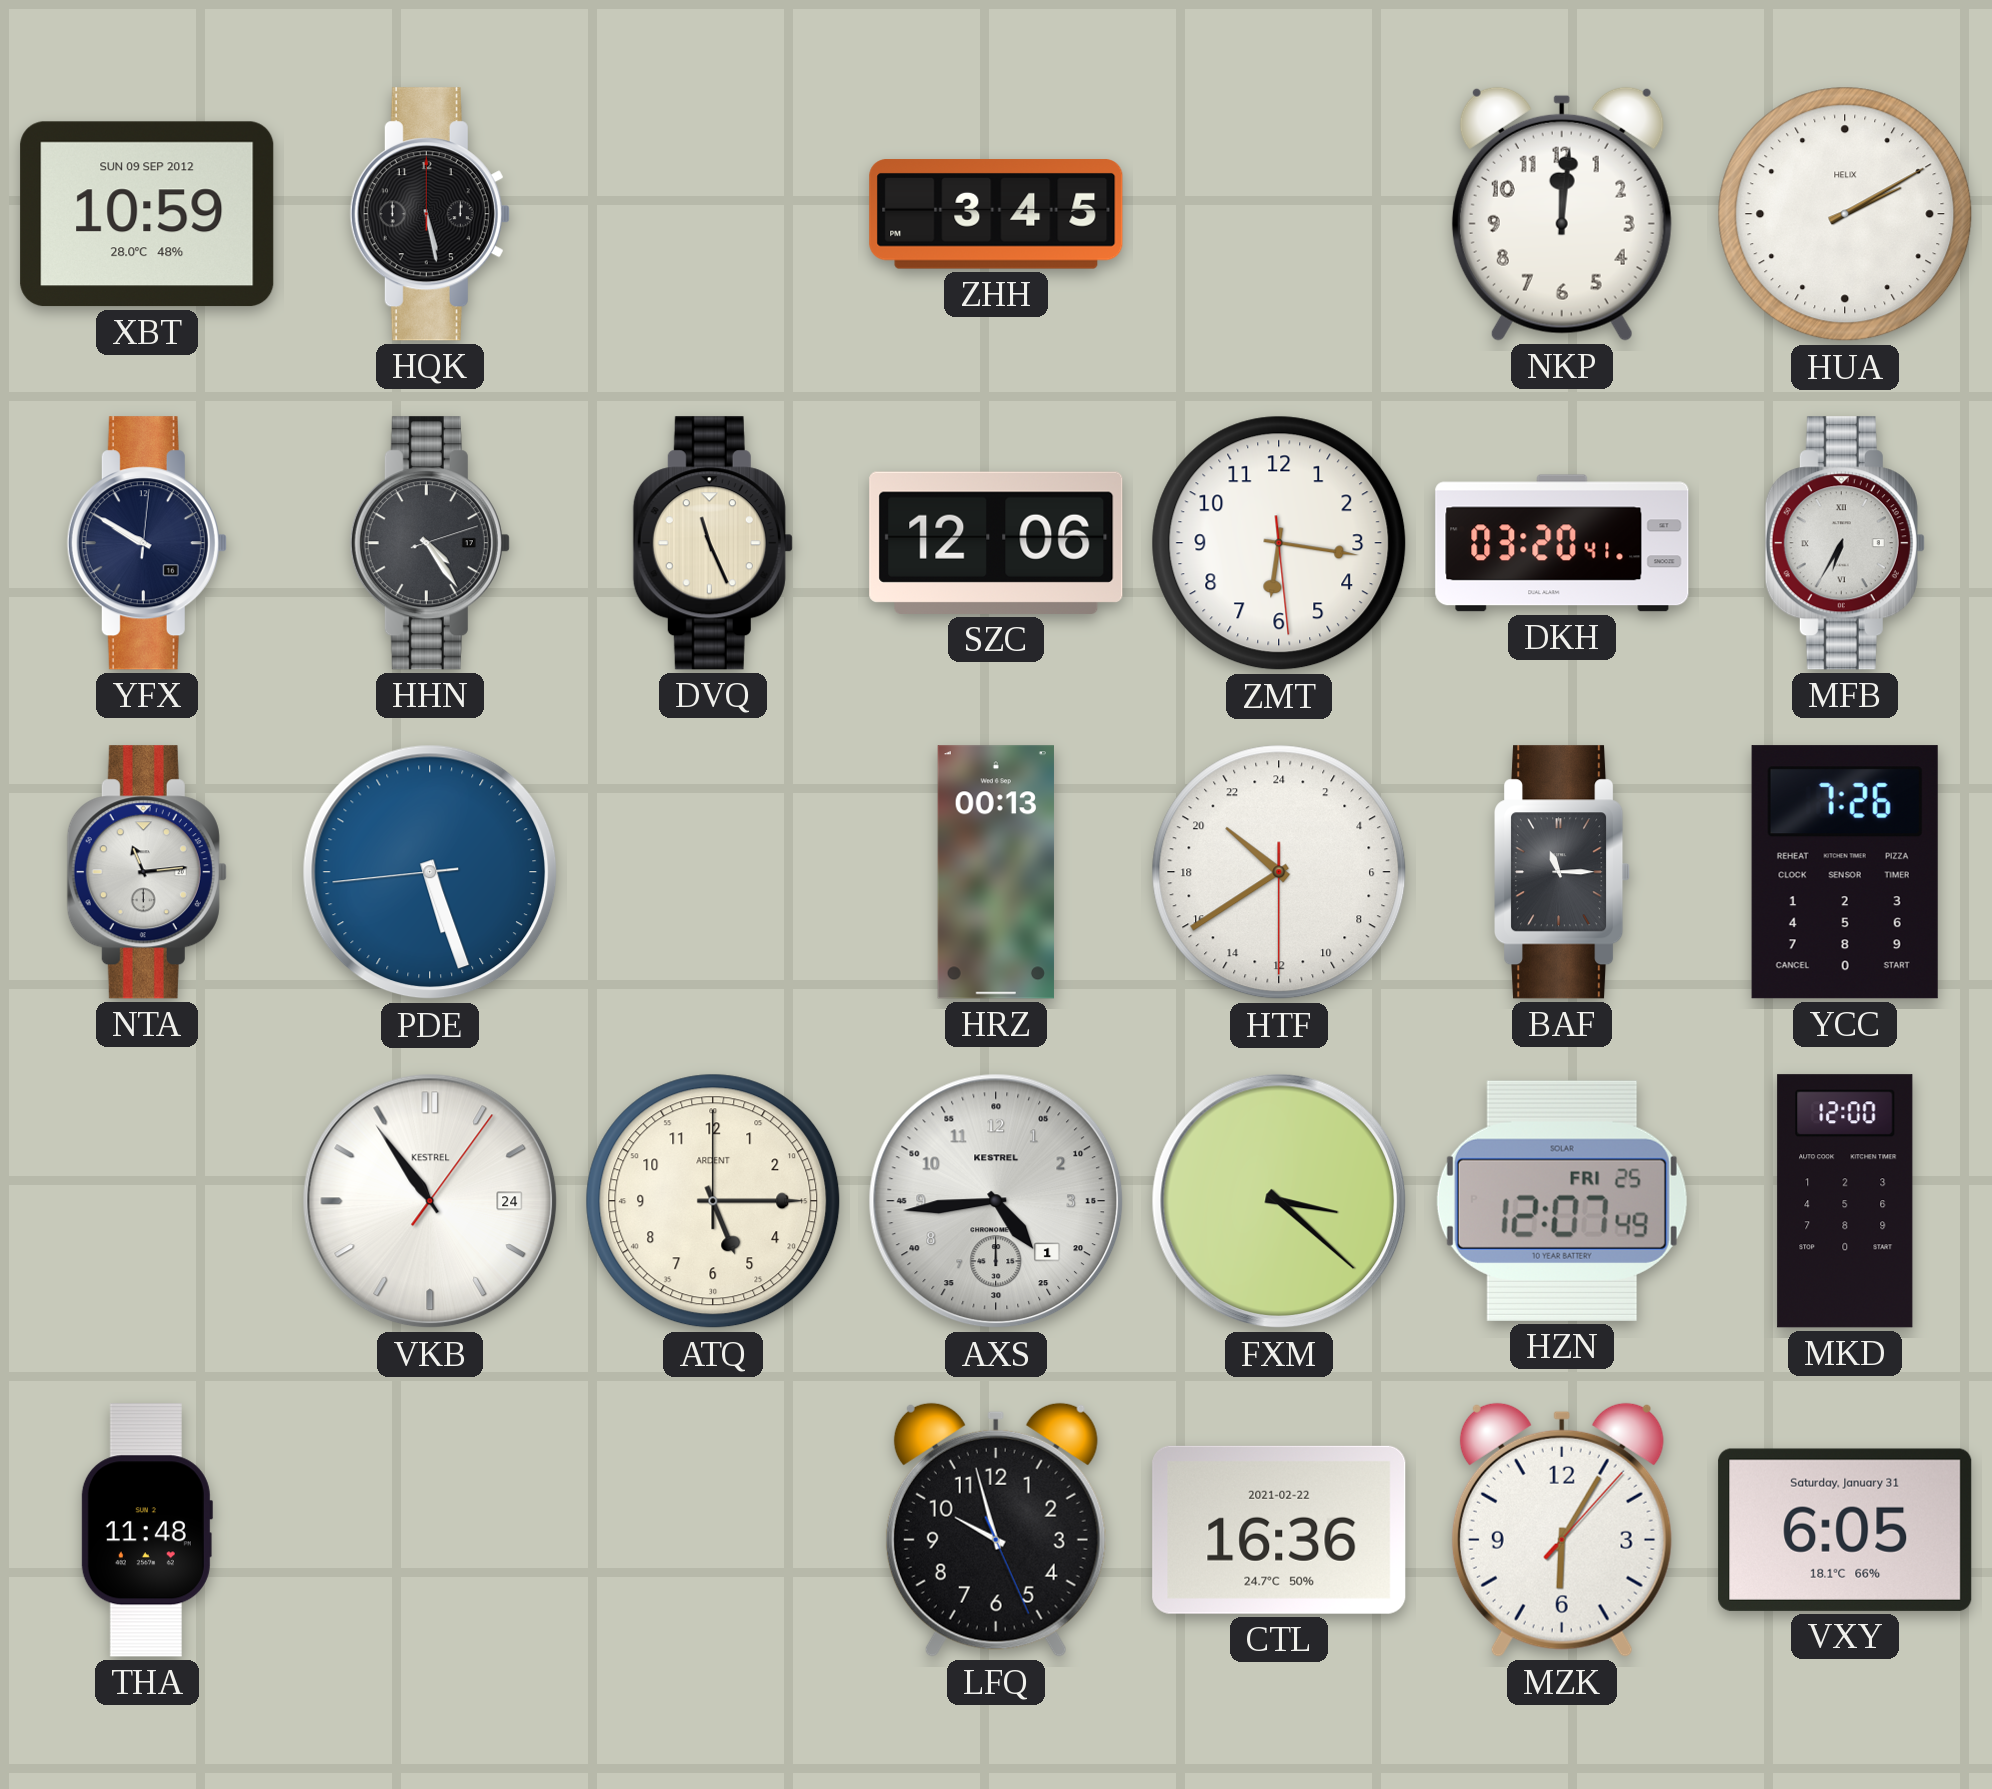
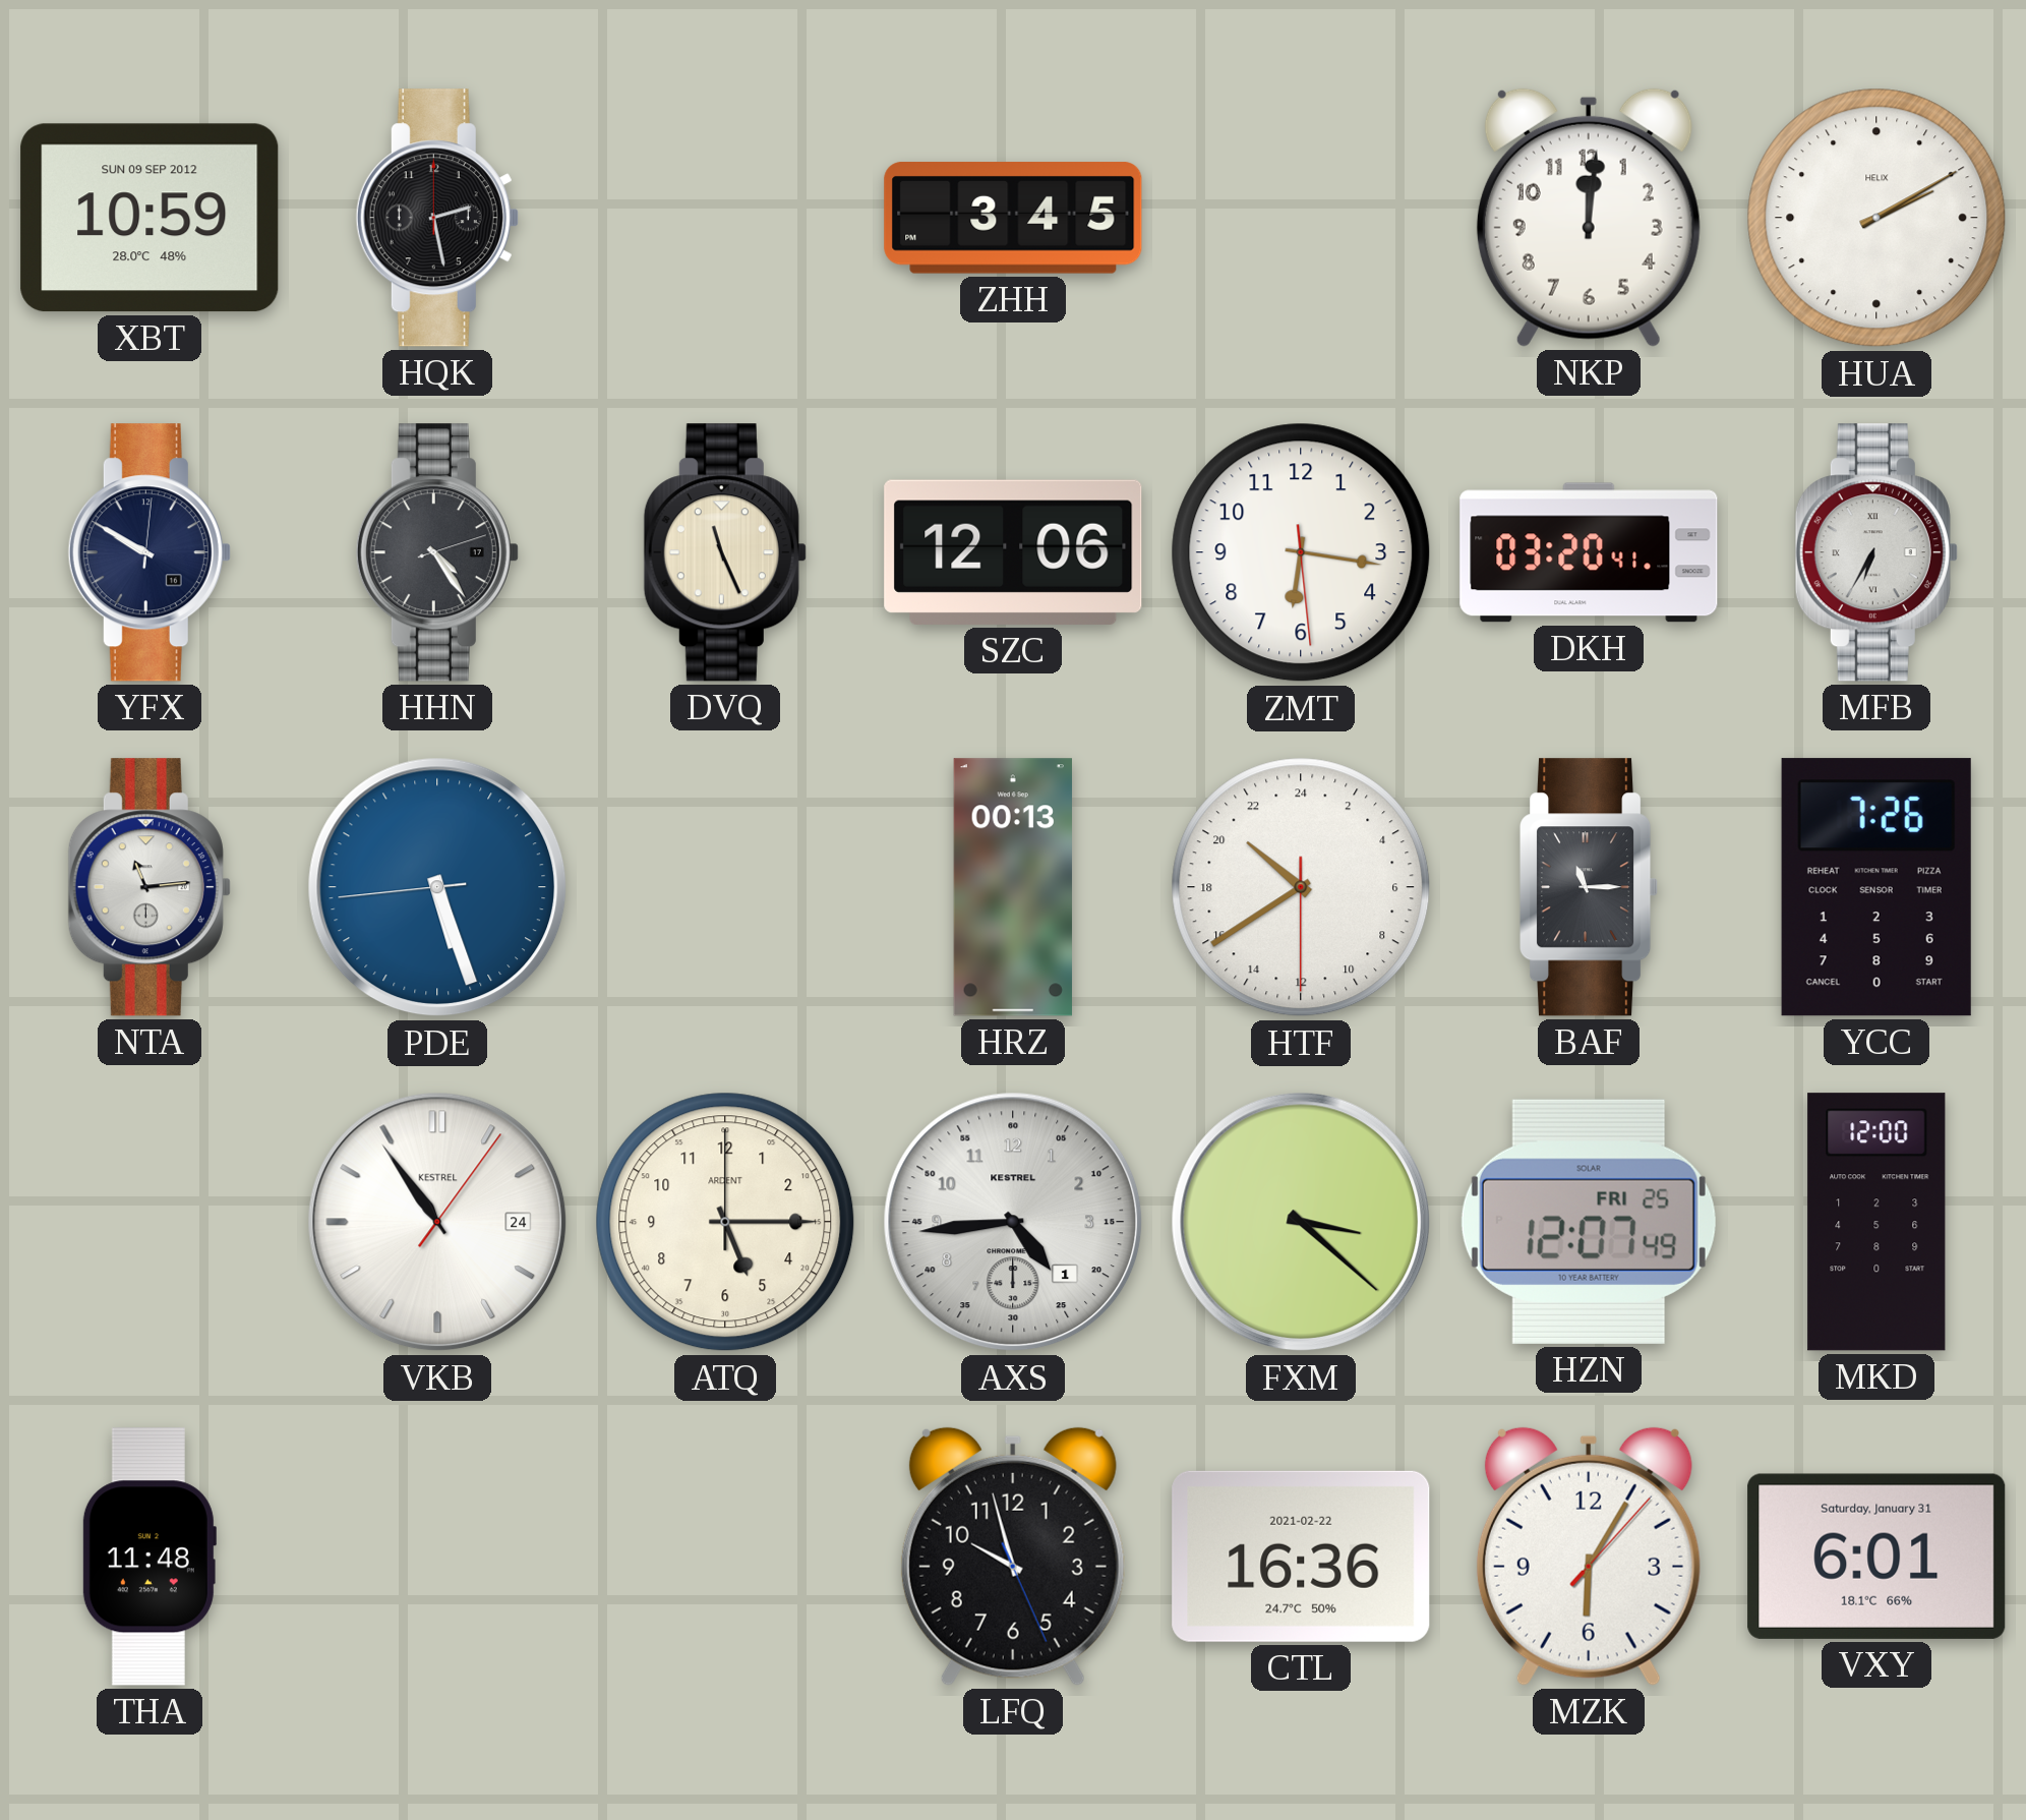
HQK: 5:28 -> 2:28 (437, 218)
VXY: 6:05 -> 6:01 (1876, 1557)
